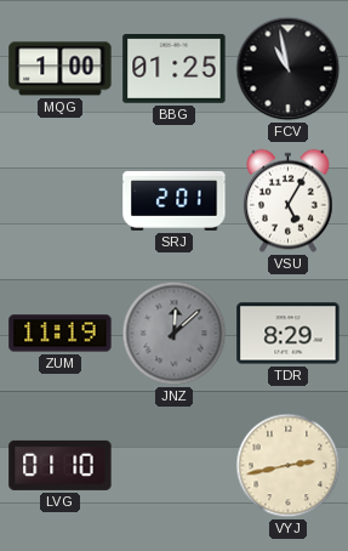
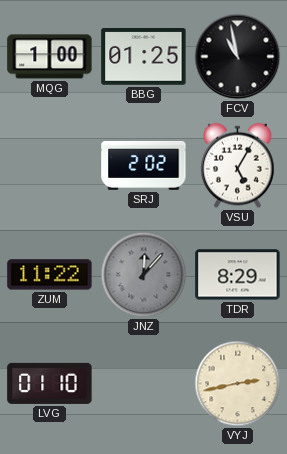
SRJ: 2:01 -> 2:02 (144, 165)
ZUM: 11:19 -> 11:22 (50, 275)
JNZ: 12:08 -> 12:07 (144, 275)
